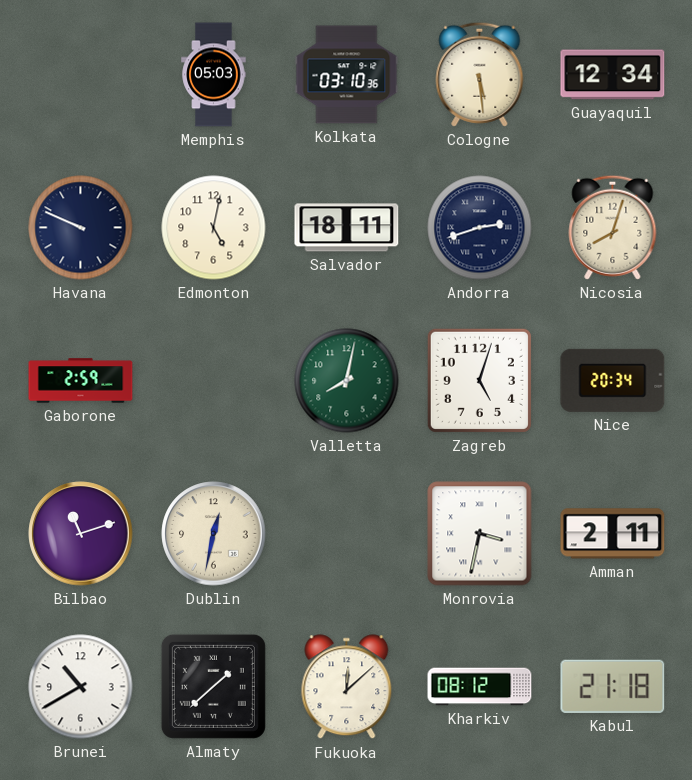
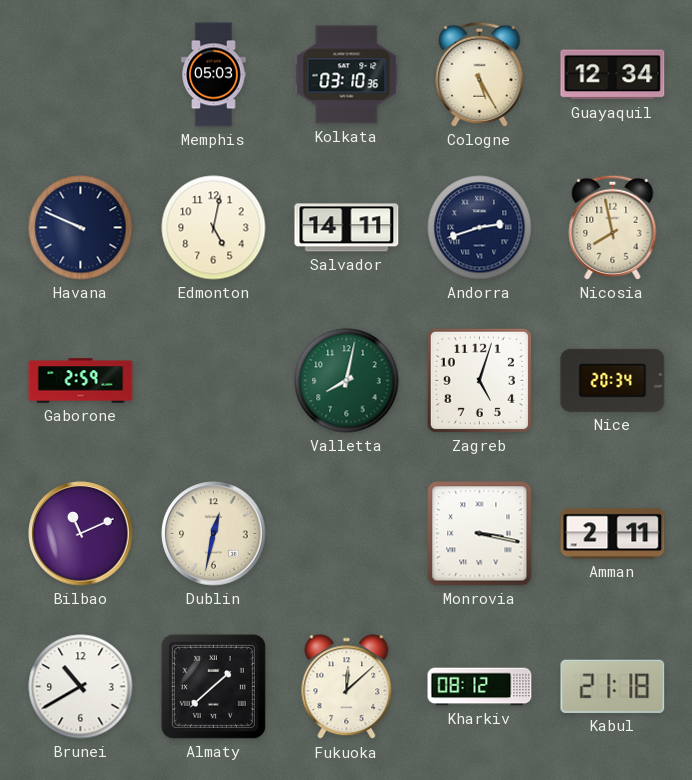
Cologne: 5:29 -> 5:25 (480, 74)
Salvador: 18:11 -> 14:11 (347, 228)
Nicosia: 8:03 -> 7:58 (613, 227)
Bilbao: 11:12 -> 11:11 (81, 534)
Monrovia: 3:32 -> 3:17 (480, 534)
